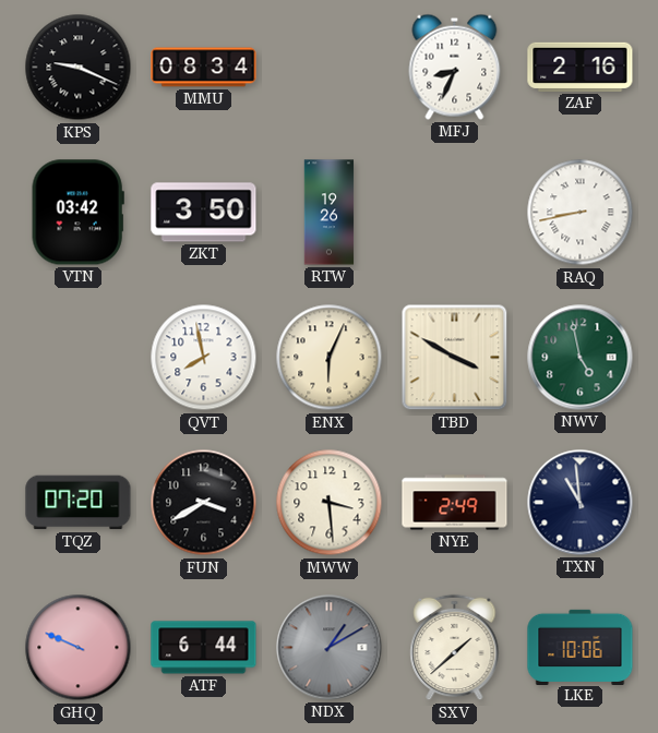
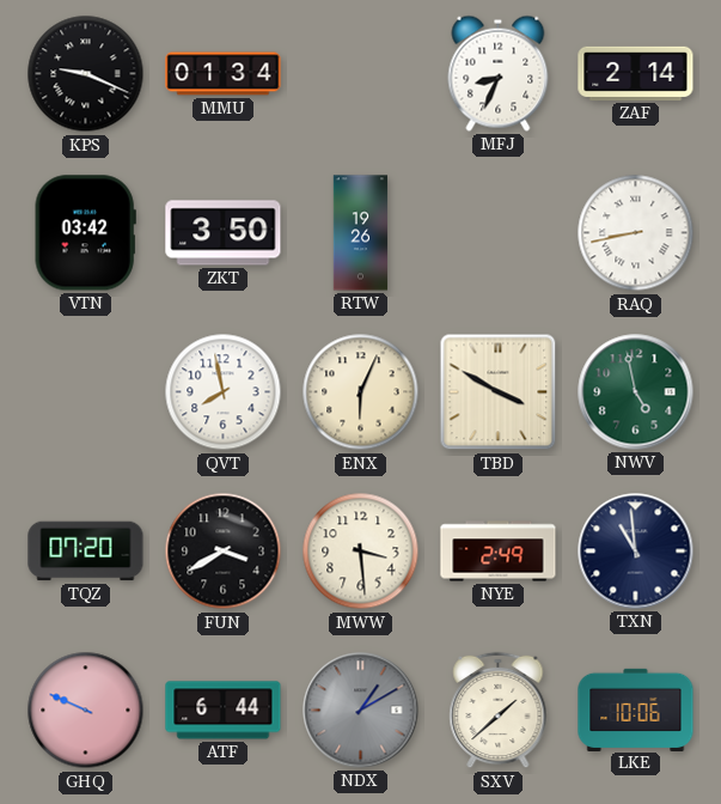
MMU: 08:34 -> 01:34 (224, 74)
ZAF: 2:16 -> 2:14 (636, 73)
